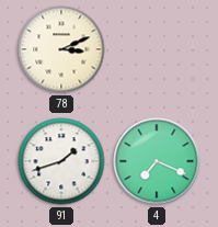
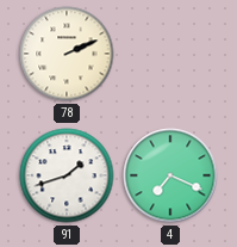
78: 3:11 -> 2:11 (67, 54)
